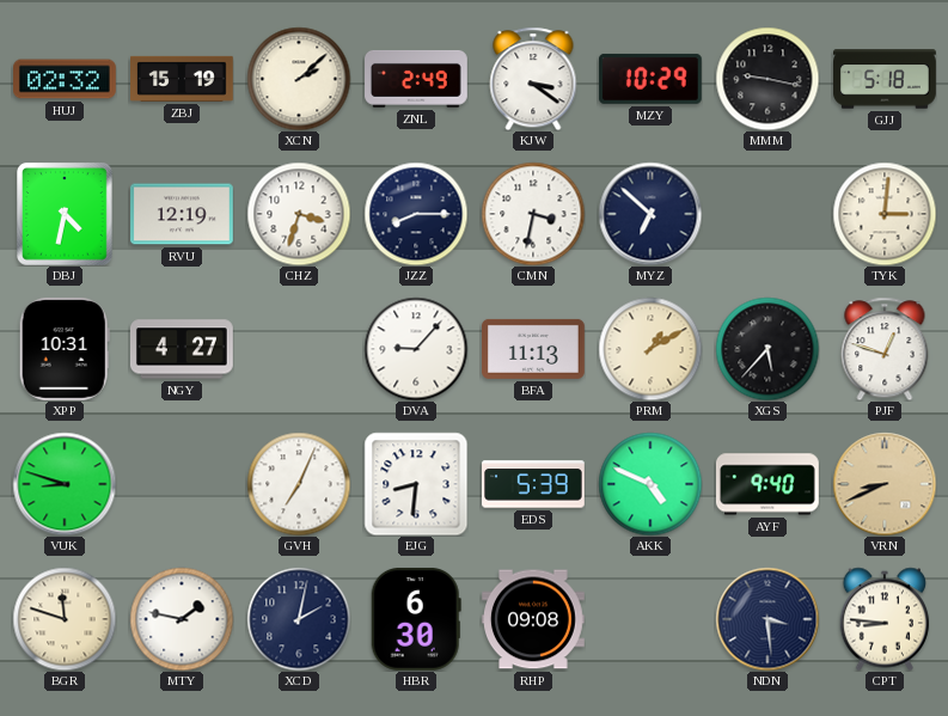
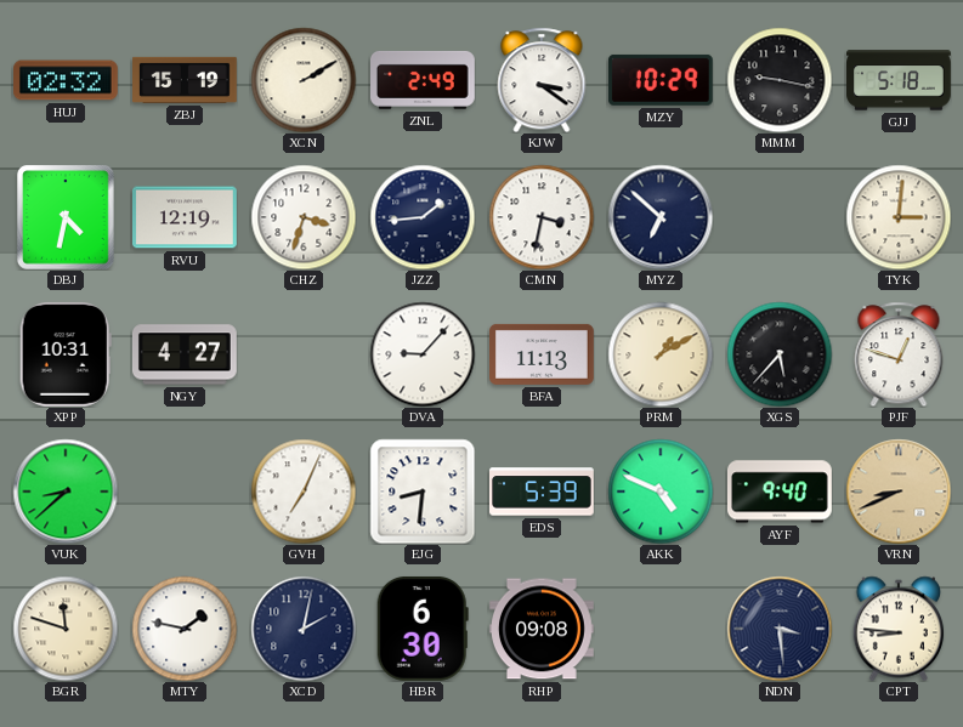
XCN: 2:08 -> 2:10 (304, 80)
JZZ: 8:15 -> 1:44 (423, 217)
VUK: 8:48 -> 8:38 (66, 492)
